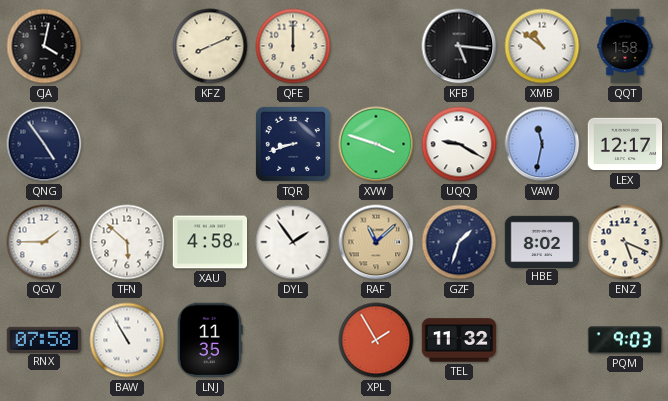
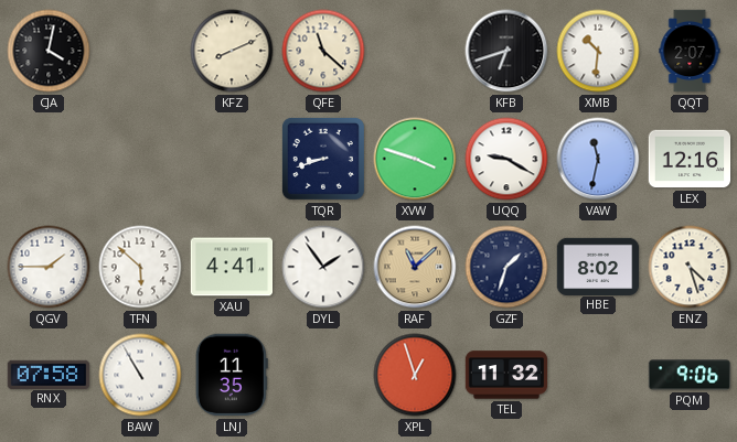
QFE: 12:00 -> 11:22 (323, 51)
KFB: 5:16 -> 6:42 (506, 51)
XMB: 10:51 -> 10:31 (598, 51)
QQT: 1:58 -> 2:07 (690, 51)
QNG: 4:54 -> none (44, 144)
LEX: 12:17 -> 12:16 (690, 159)
XAU: 4:58 -> 4:41 (232, 267)
ENZ: 5:19 -> 4:27 (690, 267)
XPL: 1:55 -> 12:57 (415, 375)
PQM: 9:03 -> 9:06 (690, 375)
